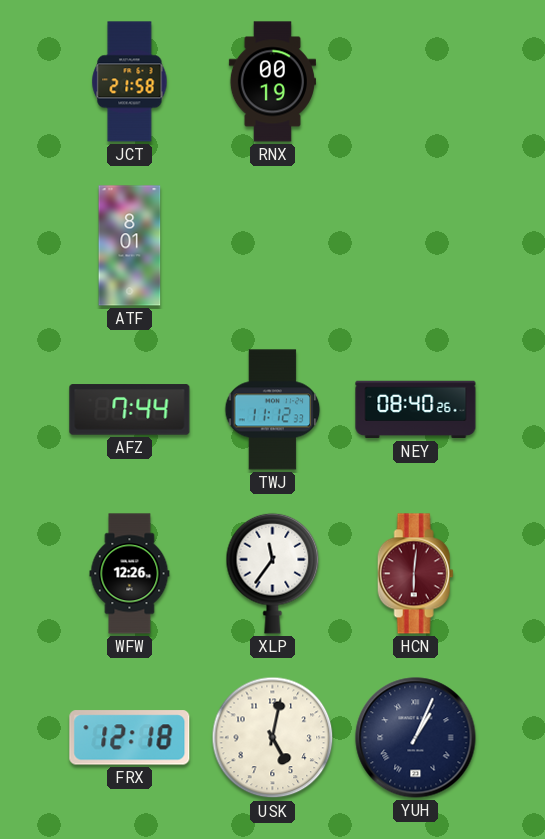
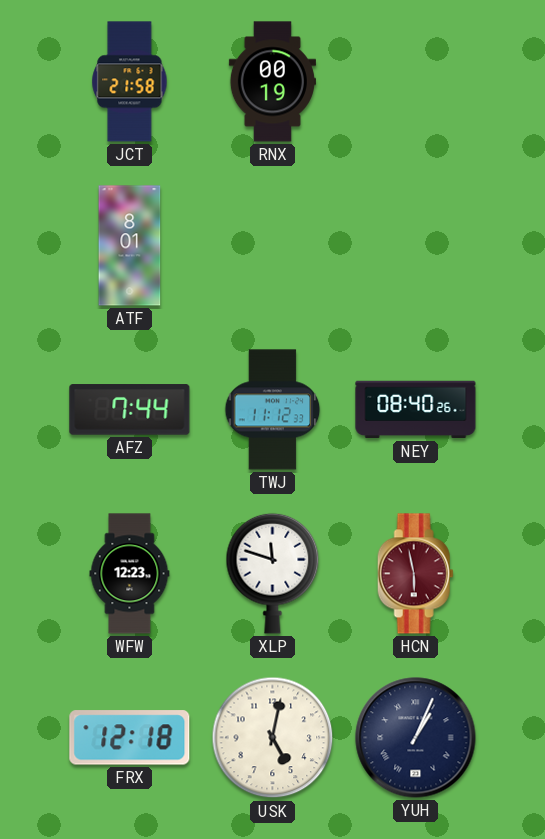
WFW: 12:26 -> 12:23 (130, 574)
XLP: 11:36 -> 11:48 (273, 573)
HCN: 6:01 -> 5:58 (415, 574)
